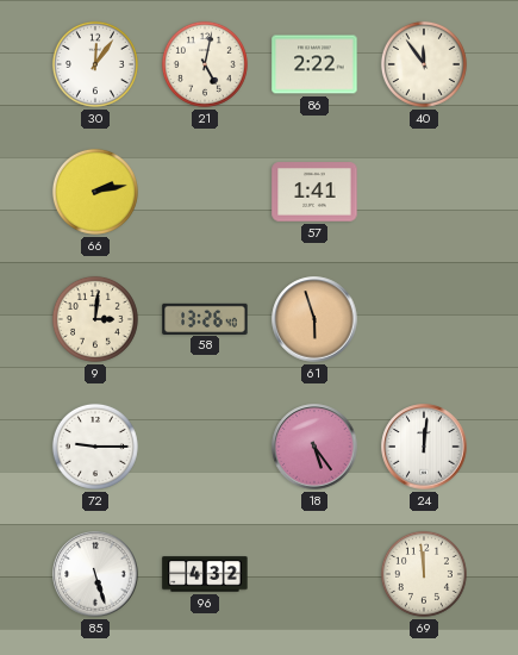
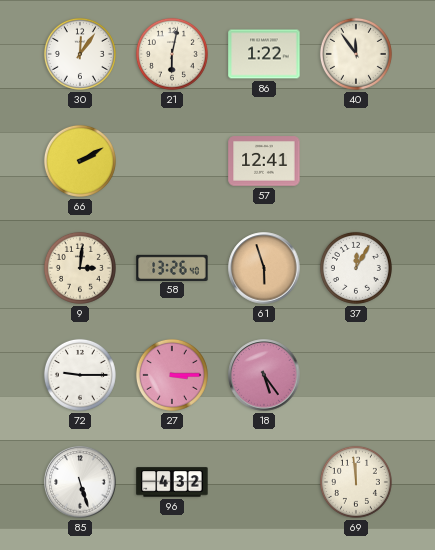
21: 5:02 -> 6:02 (172, 54)
86: 2:22 -> 1:22 (264, 54)
66: 2:13 -> 2:10 (80, 161)
57: 1:41 -> 12:41 (264, 161)
37: none -> 12:05 (356, 268)
27: none -> 3:15 (172, 375)
24: 12:01 -> none (424, 447)
